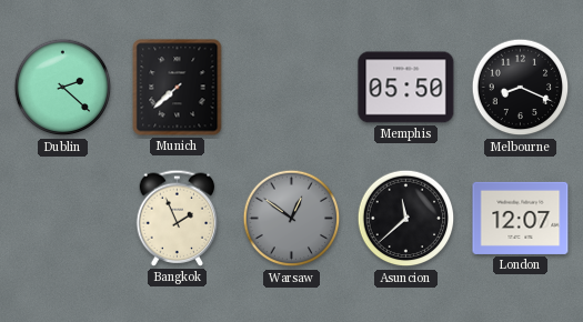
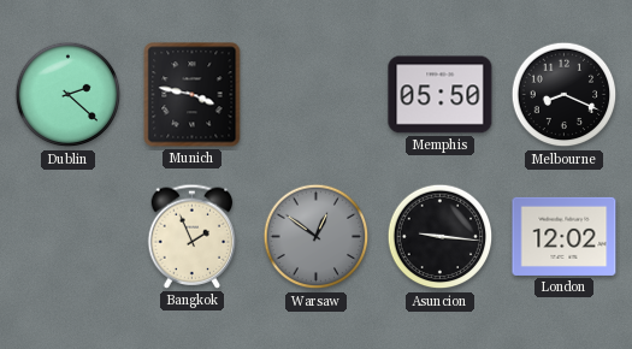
Munich: 7:38 -> 3:47 (193, 95)
Asuncion: 11:38 -> 9:16 (441, 237)
London: 12:07 -> 12:02 (565, 236)
